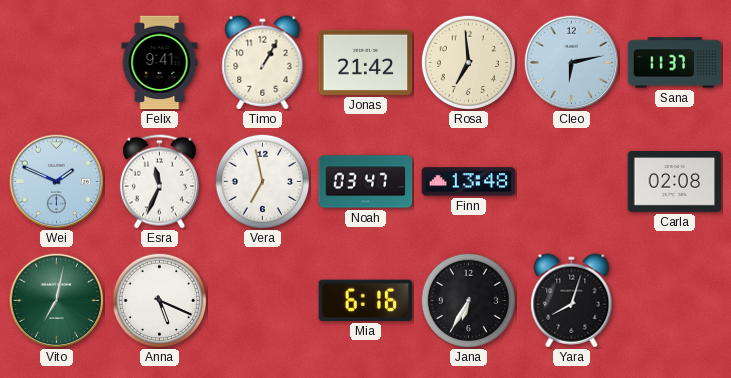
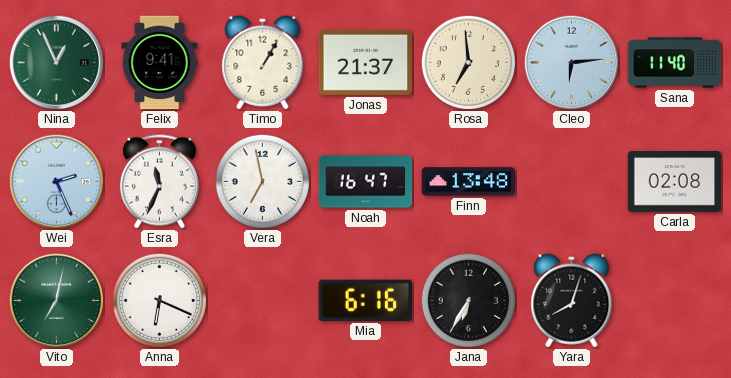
Nina: none -> 12:56 (56, 62)
Jonas: 21:42 -> 21:37 (366, 62)
Cleo: 6:13 -> 6:14 (571, 62)
Sana: 11:37 -> 11:40 (675, 63)
Wei: 1:49 -> 2:26 (56, 181)
Noah: 03:47 -> 16:47 (366, 182)
Anna: 5:19 -> 6:19 (159, 300)
